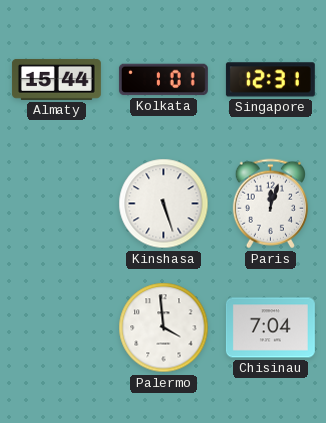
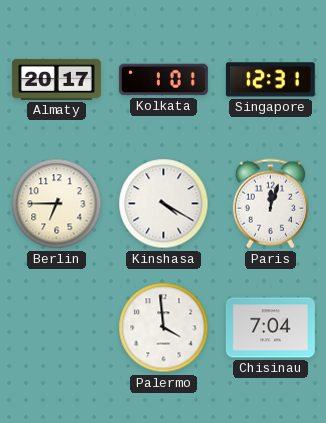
Almaty: 15:44 -> 20:17 (56, 79)
Berlin: none -> 6:45 (57, 204)
Kinshasa: 5:27 -> 4:20 (164, 204)
